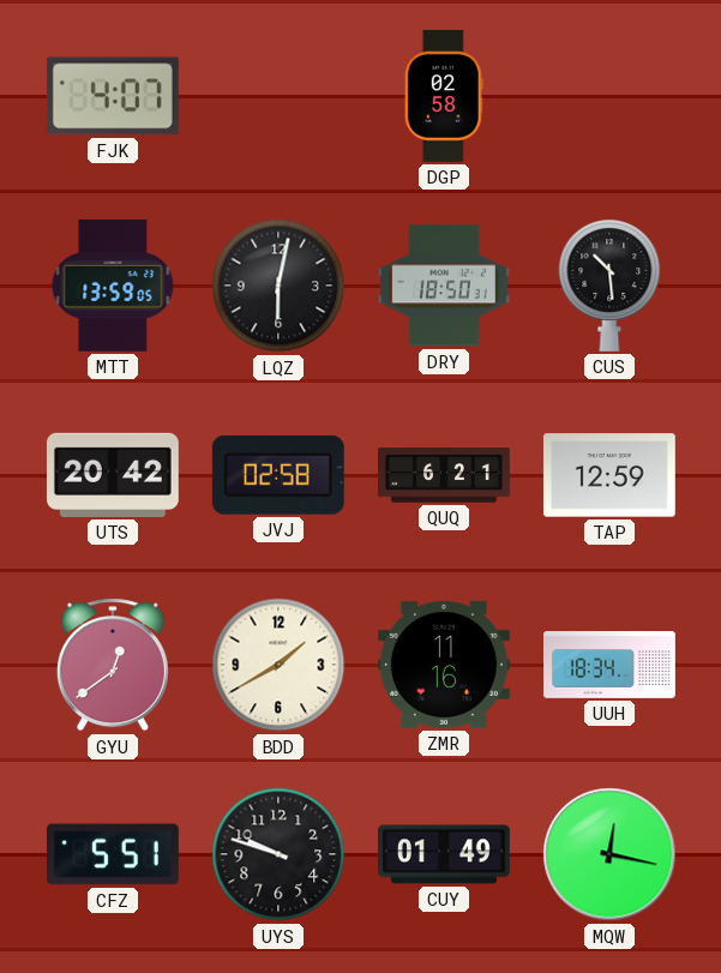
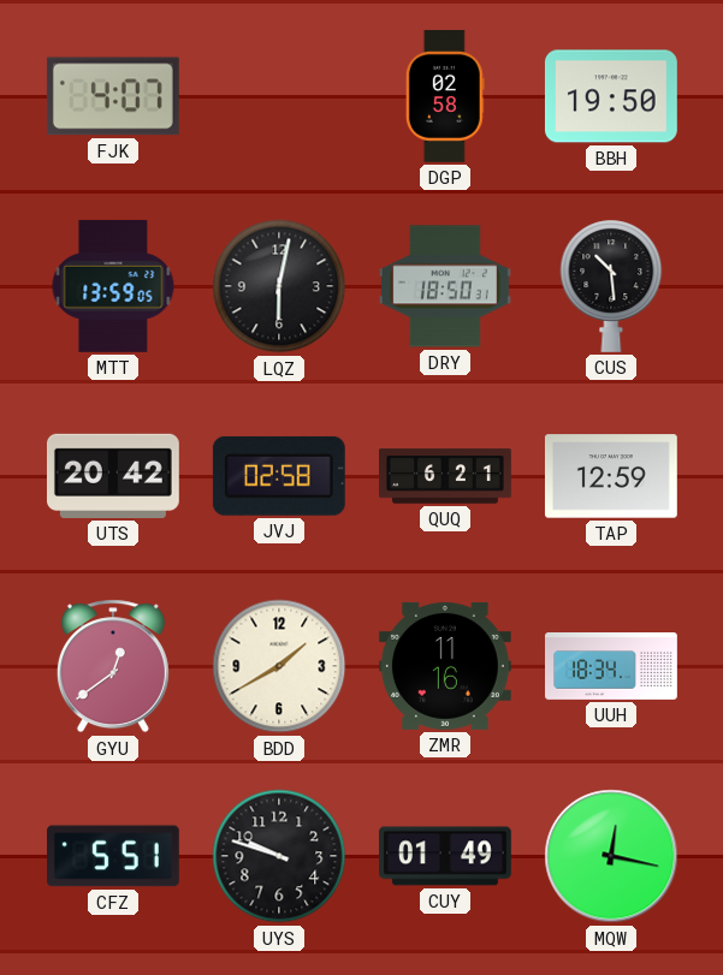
BBH: none -> 19:50 (611, 96)
